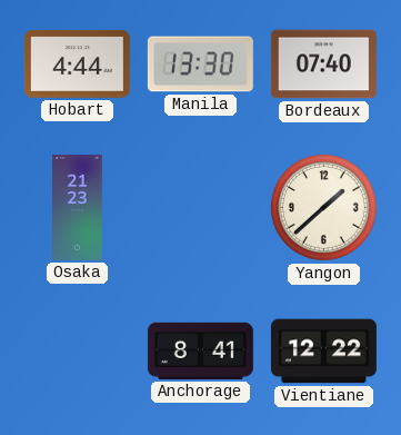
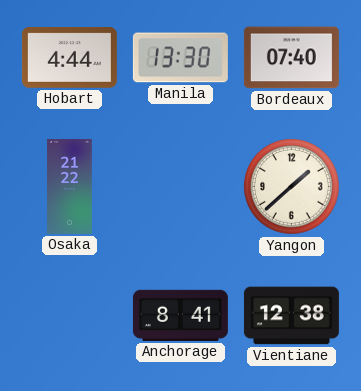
Osaka: 21:23 -> 21:22 (70, 186)
Vientiane: 12:22 -> 12:38 (291, 316)
